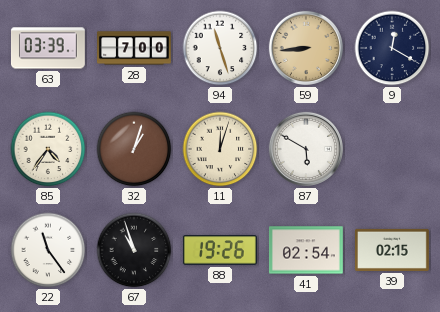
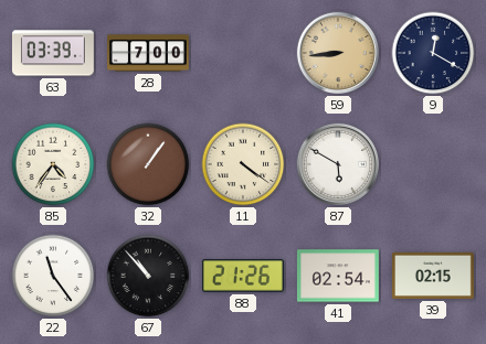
94: 11:27 -> none (220, 48)
32: 1:03 -> 1:06 (148, 164)
11: 12:03 -> 4:21 (243, 164)
67: 10:57 -> 10:53 (148, 276)
88: 19:26 -> 21:26 (243, 276)
